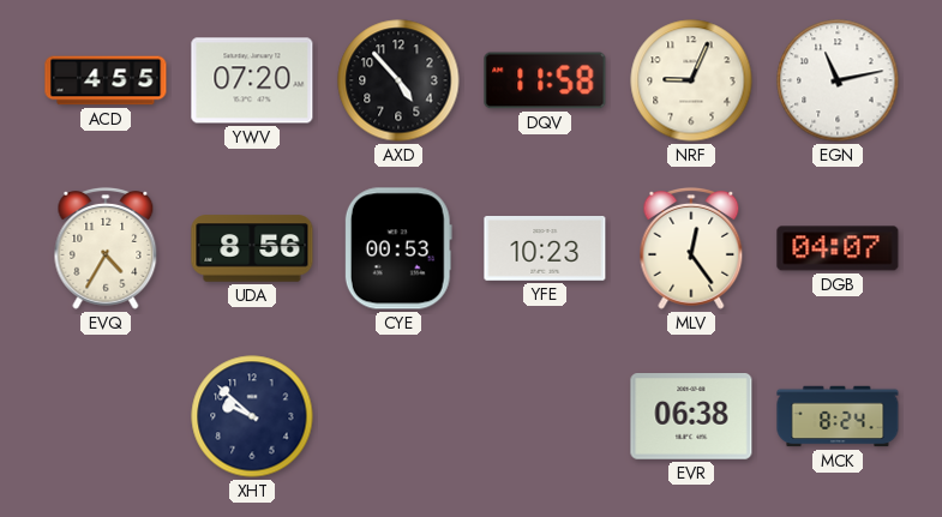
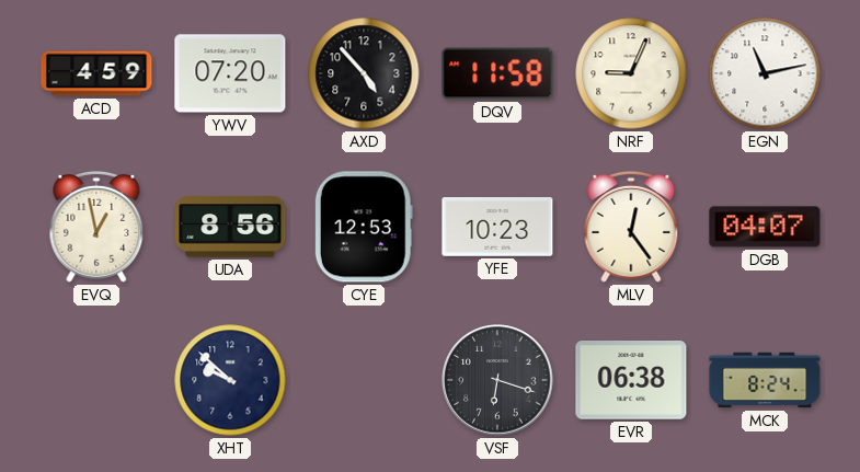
ACD: 4:55 -> 4:59 (96, 73)
EVQ: 4:35 -> 12:58 (96, 227)
CYE: 00:53 -> 12:53 (364, 227)
VSF: none -> 6:18 (497, 380)
